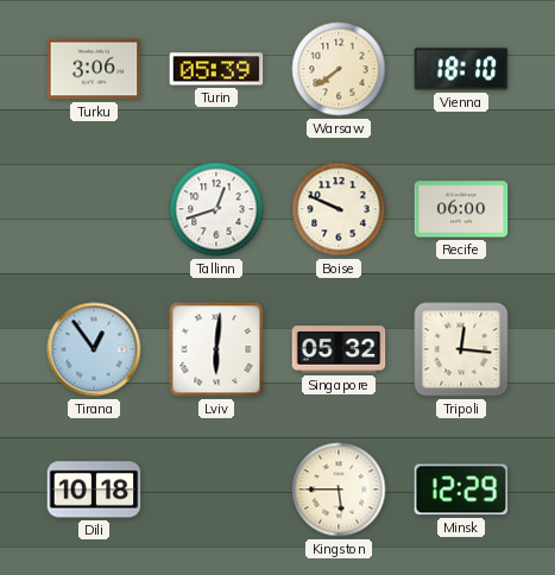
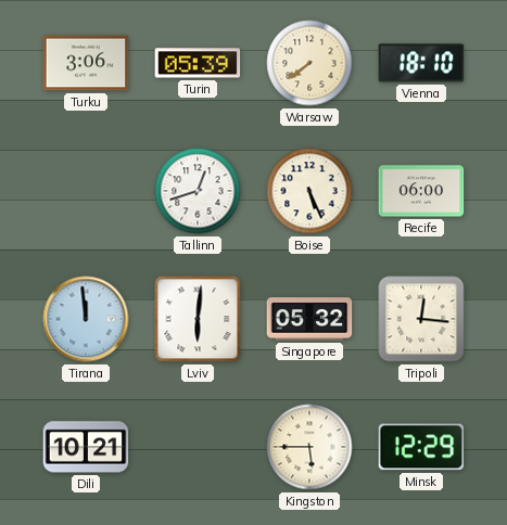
Boise: 9:49 -> 5:26 (309, 191)
Tirana: 12:54 -> 11:59 (86, 319)
Dili: 10:18 -> 10:21 (86, 447)
